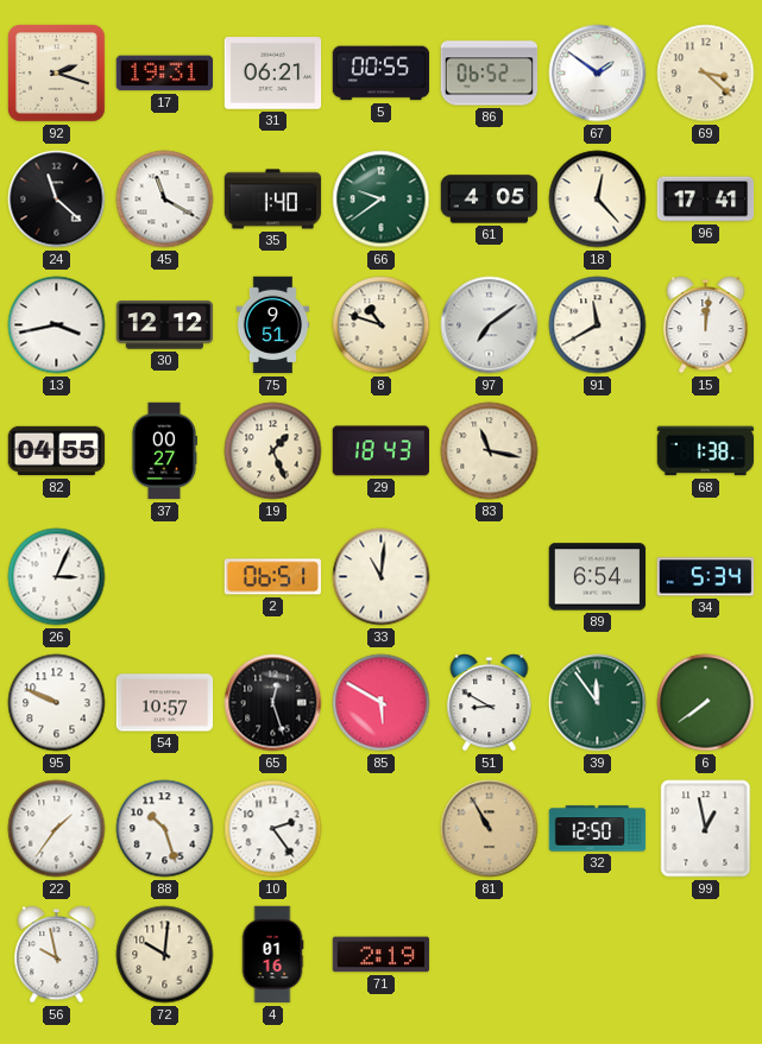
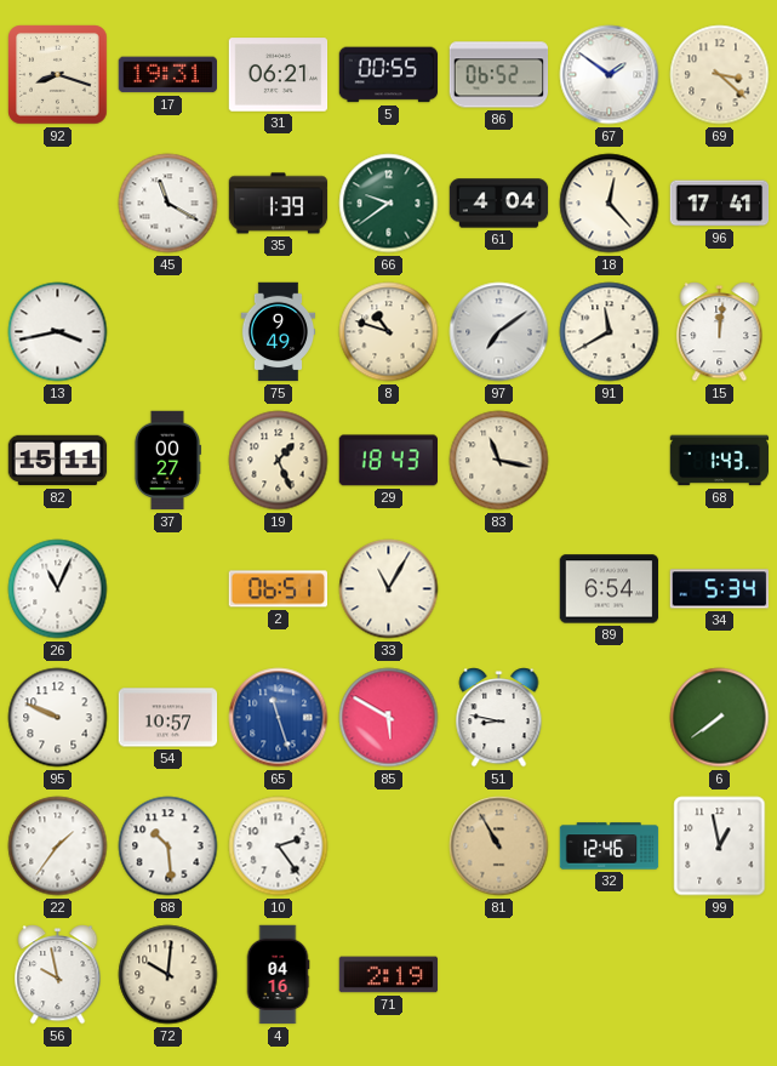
92: 2:18 -> 8:18 (58, 75)
24: 11:22 -> none (57, 200)
35: 1:40 -> 1:39 (279, 204)
61: 4:05 -> 4:04 (499, 204)
30: 12:12 -> none (165, 325)
75: 9:51 -> 9:49 (279, 332)
82: 04:55 -> 15:11 (58, 461)
68: 1:38 -> 1:43 (720, 461)
26: 3:04 -> 11:04 (58, 589)
33: 11:01 -> 11:05 (389, 589)
65: 12:27 -> 11:27 (279, 718)
65 dial: black -> blue (279, 718)
51: 8:50 -> 8:47 (499, 718)
39: 11:54 -> none (598, 703)
88: 10:27 -> 10:29 (168, 846)
32: 12:50 -> 12:46 (610, 846)
4: 01:16 -> 04:16 (278, 975)
